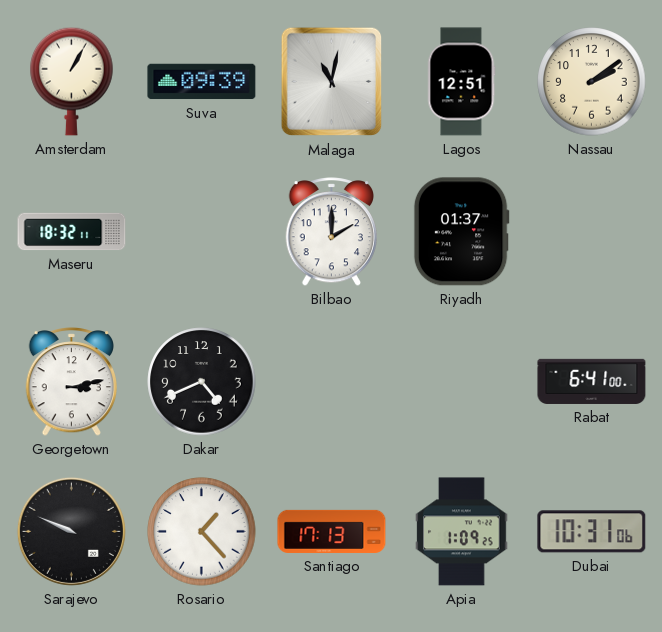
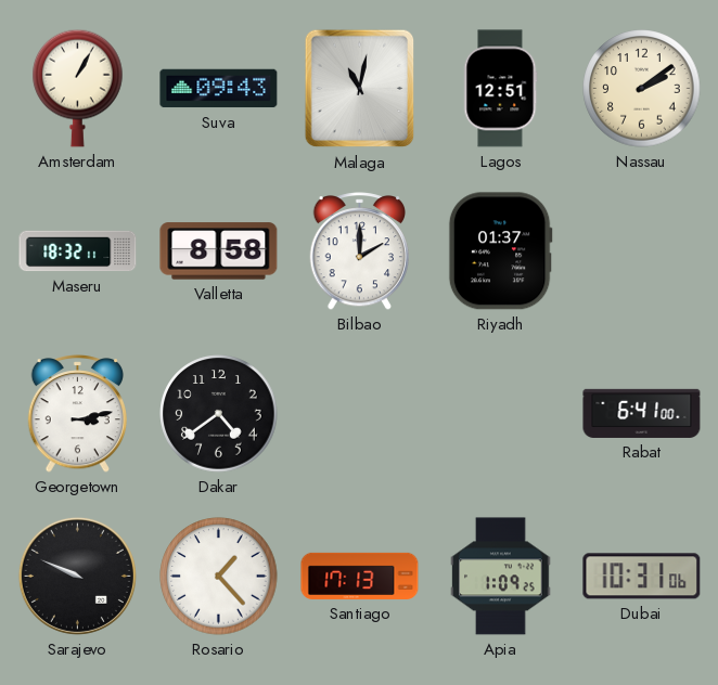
Suva: 09:39 -> 09:43 (219, 89)
Valletta: none -> 8:58 (219, 251)
Dakar: 4:41 -> 4:39 (219, 414)
